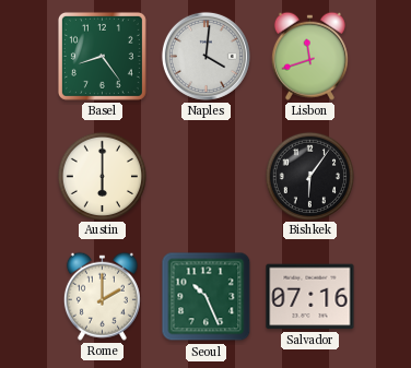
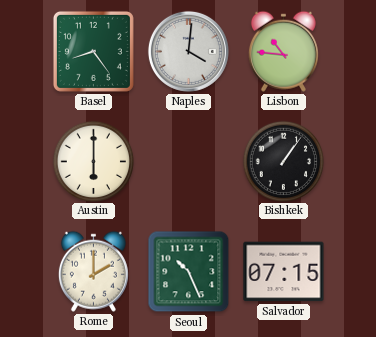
Lisbon: 11:42 -> 10:46 (283, 51)
Bishkek: 6:06 -> 1:06 (283, 161)
Salvador: 07:16 -> 07:15 (284, 272)
